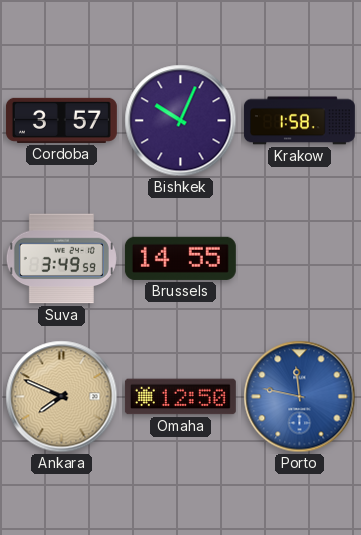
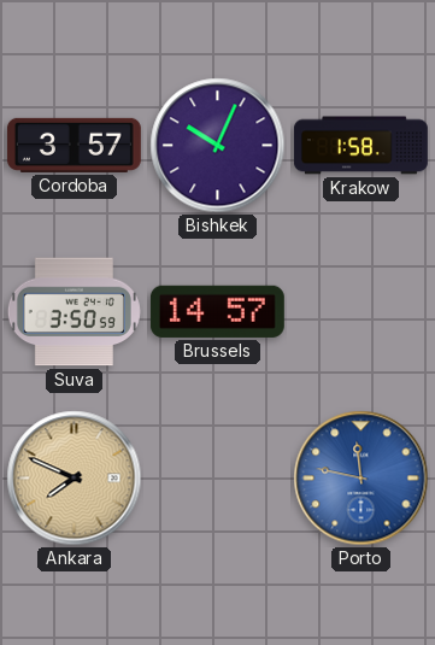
Suva: 3:49 -> 3:50 (74, 312)
Brussels: 14:55 -> 14:57 (217, 311)
Omaha: 12:50 -> none (180, 397)
